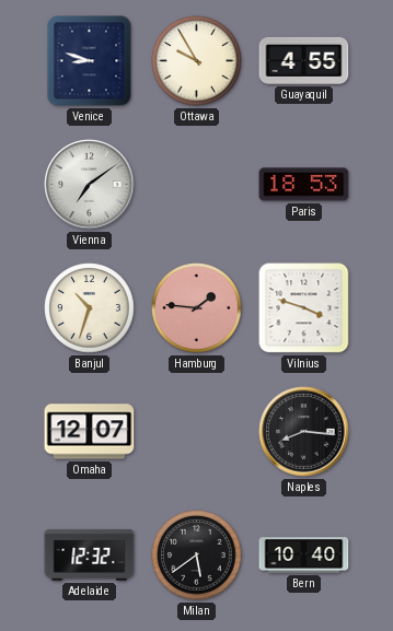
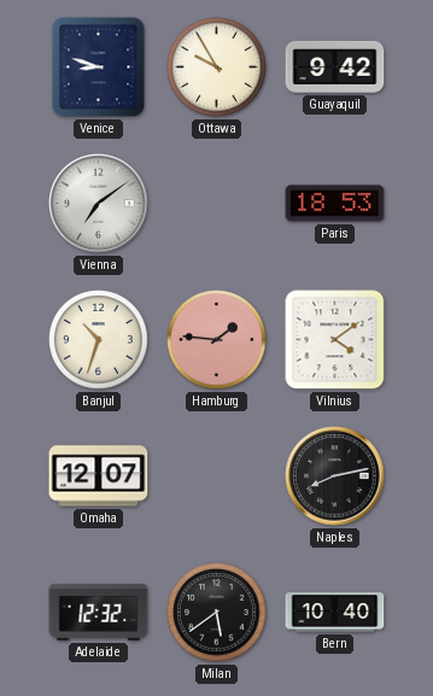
Guayaquil: 4:55 -> 9:42 (335, 66)
Vilnius: 3:48 -> 4:09 (335, 340)
Naples: 8:16 -> 8:13 (335, 476)
